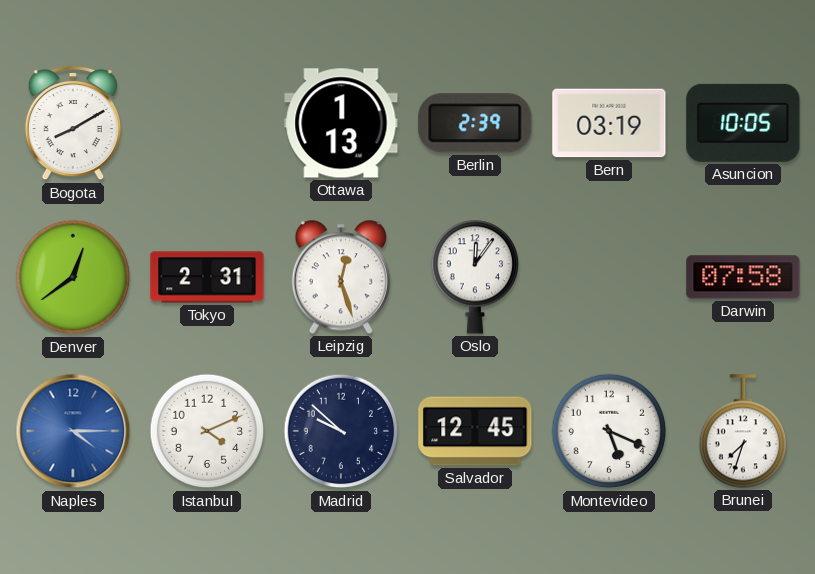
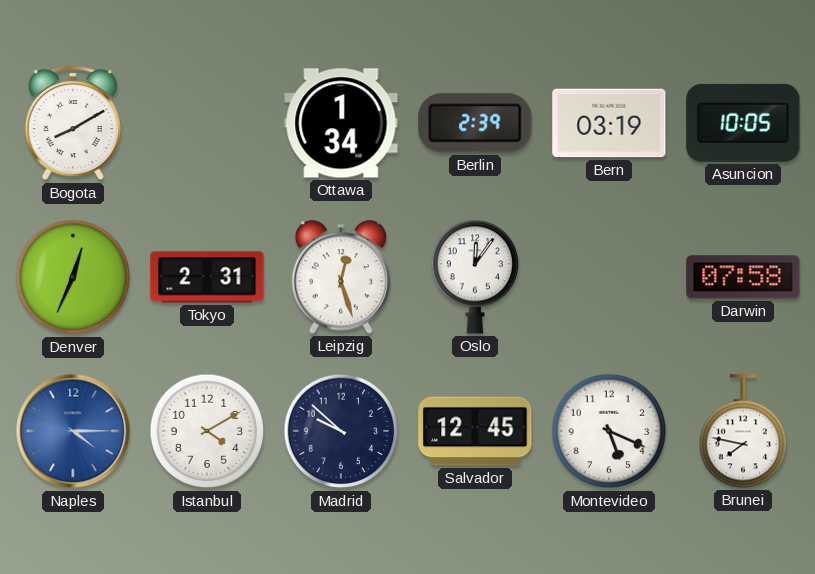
Ottawa: 1:13 -> 1:34 (341, 123)
Denver: 12:39 -> 12:34 (73, 277)
Istanbul: 4:11 -> 4:10 (207, 431)
Brunei: 7:33 -> 7:47 (742, 431)
